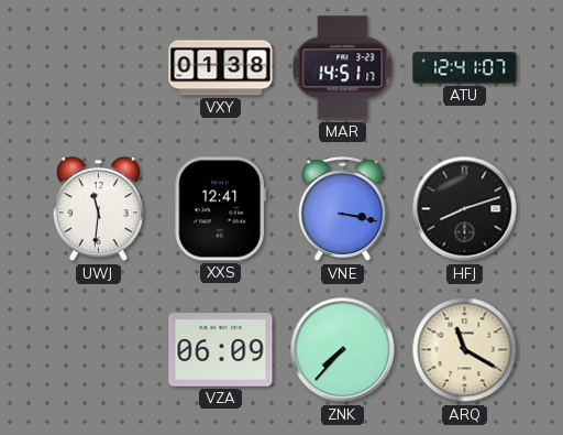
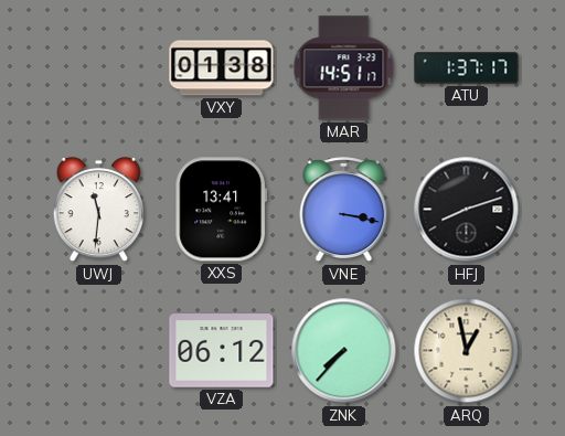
ATU: 12:41 -> 1:37 (467, 68)
XXS: 12:41 -> 13:41 (222, 210)
VZA: 06:09 -> 06:12 (222, 351)
ARQ: 11:20 -> 12:58 (467, 351)
